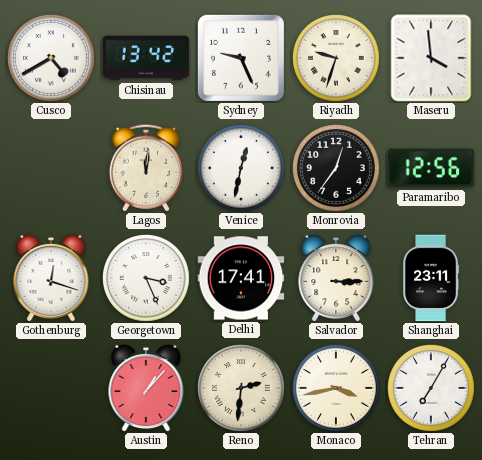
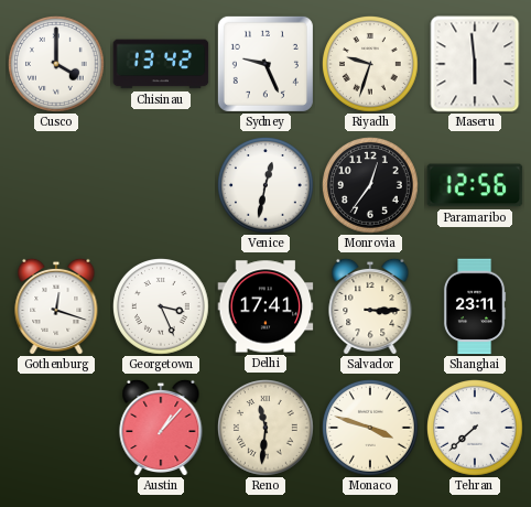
Cusco: 4:40 -> 4:00 (57, 65)
Maseru: 3:59 -> 5:59 (475, 64)
Lagos: 12:01 -> none (146, 168)
Reno: 2:31 -> 11:31 (267, 429)
Monaco: 3:43 -> 3:48 (371, 429)
Tehran: 7:05 -> 7:38 (476, 429)
